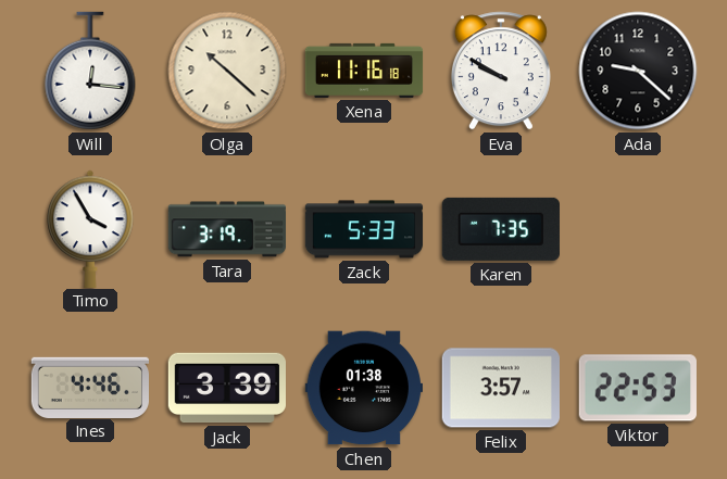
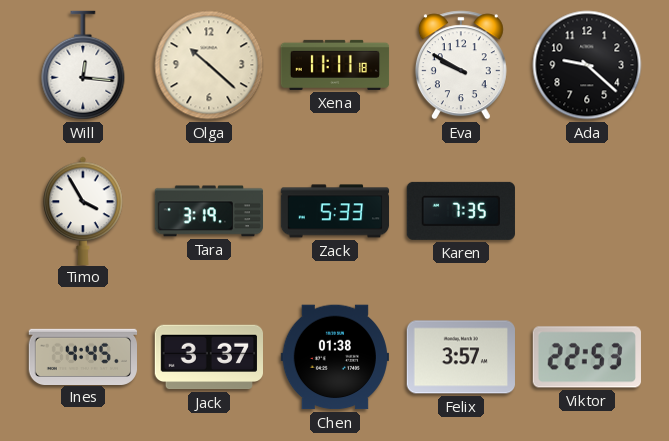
Xena: 11:16 -> 11:11 (335, 65)
Ines: 4:46 -> 4:45 (82, 356)
Jack: 3:39 -> 3:37 (208, 357)
